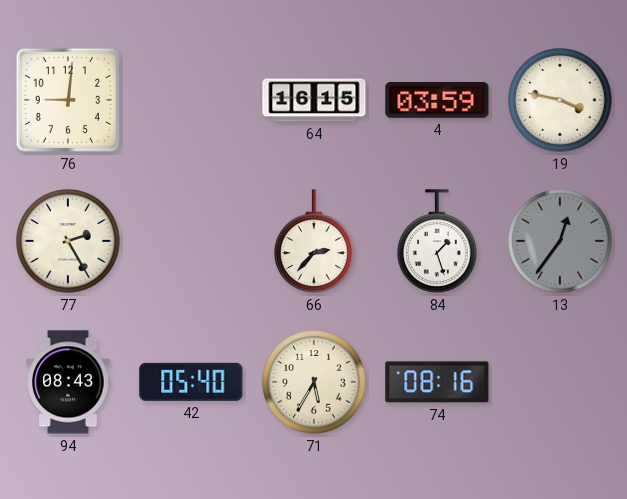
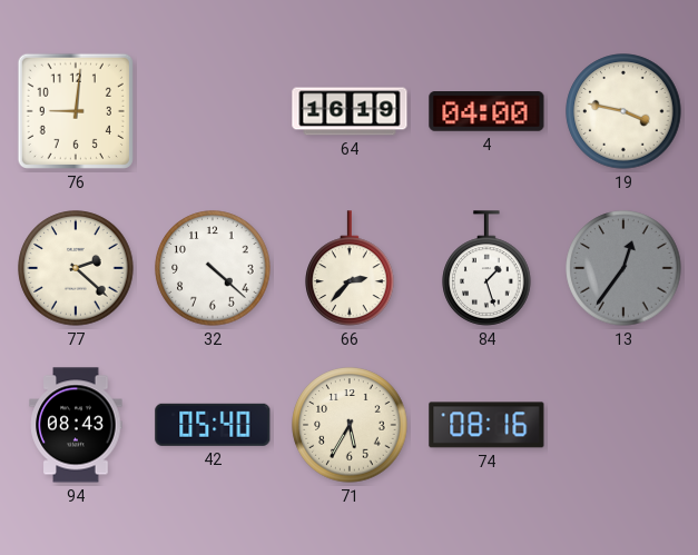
64: 16:15 -> 16:19 (350, 111)
4: 03:59 -> 04:00 (486, 112)
77: 2:25 -> 2:22 (76, 268)
32: none -> 4:22 (213, 268)
